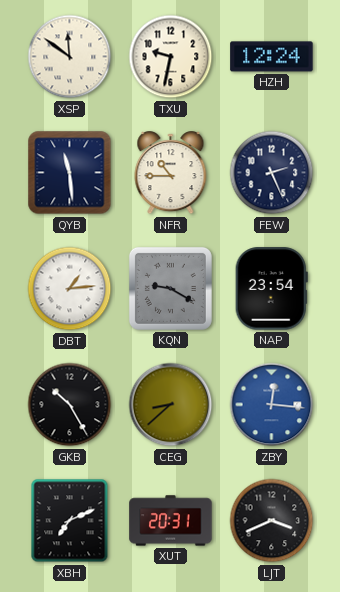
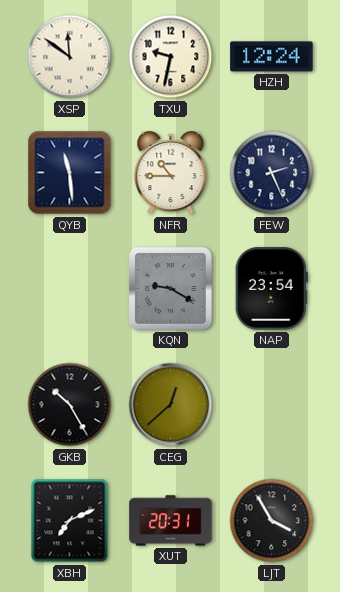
DBT: 1:14 -> none (70, 289)
CEG: 8:38 -> 12:38 (171, 405)
ZBY: 12:16 -> none (272, 405)
LJT: 3:41 -> 3:55 (272, 521)
